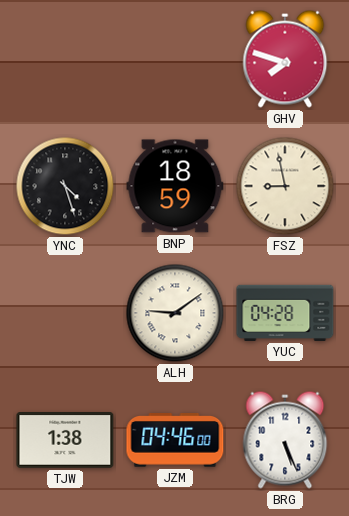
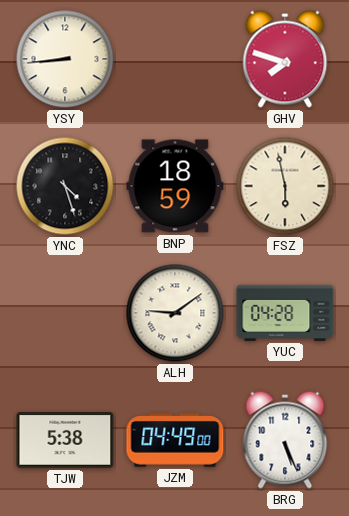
YSY: none -> 8:44 (65, 59)
FSZ: 8:58 -> 5:58 (285, 186)
TJW: 1:38 -> 5:38 (65, 441)
JZM: 04:46 -> 04:49 (175, 440)
